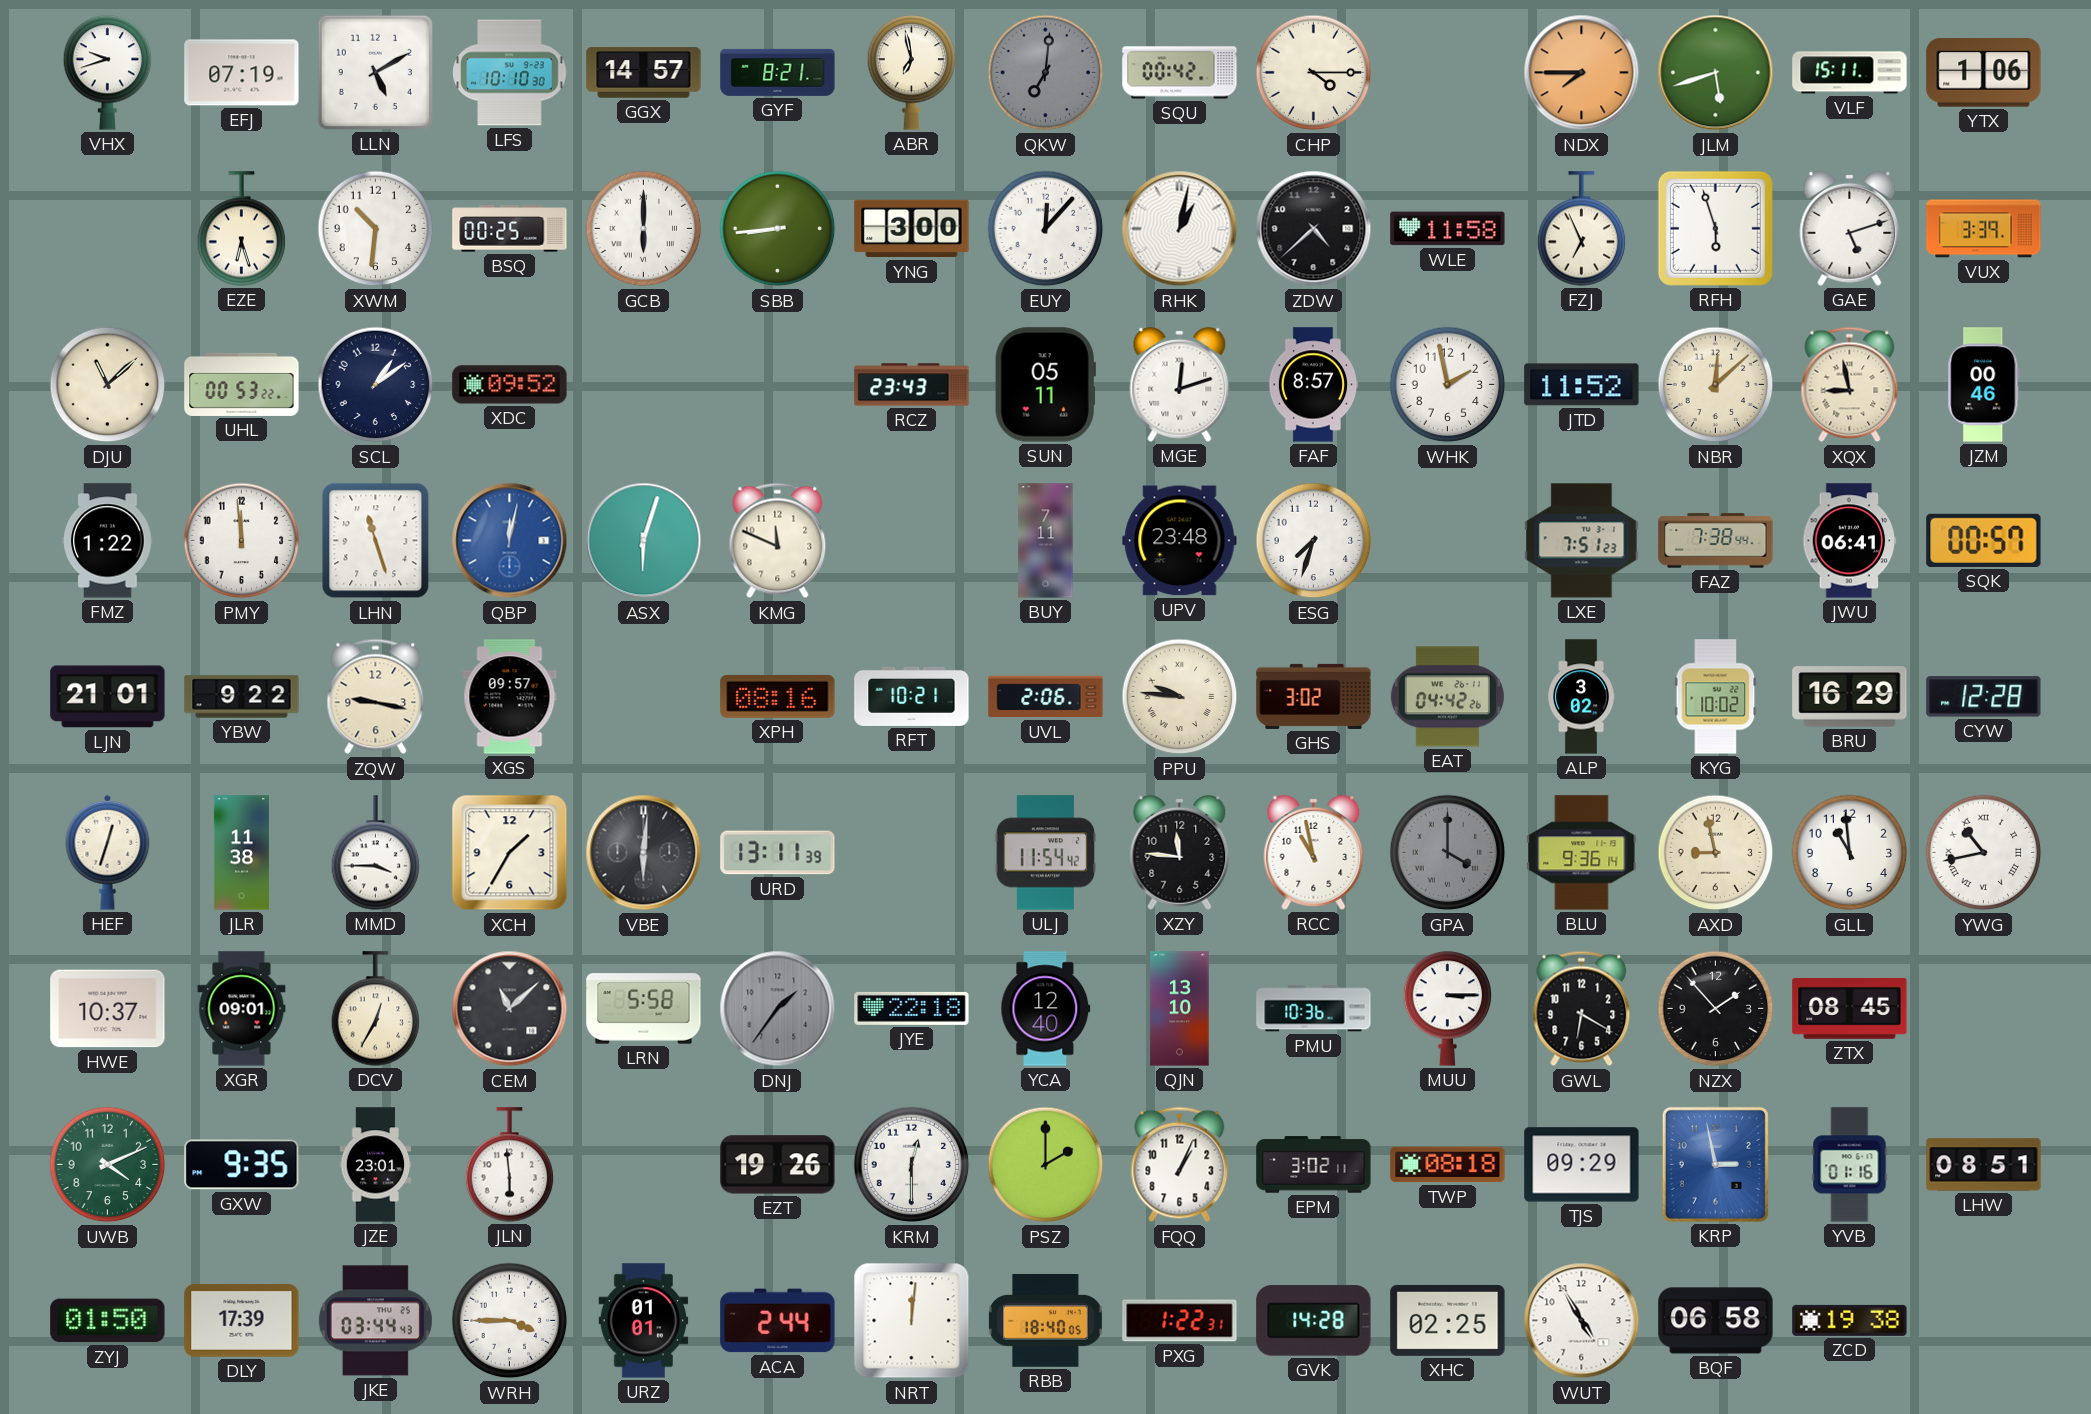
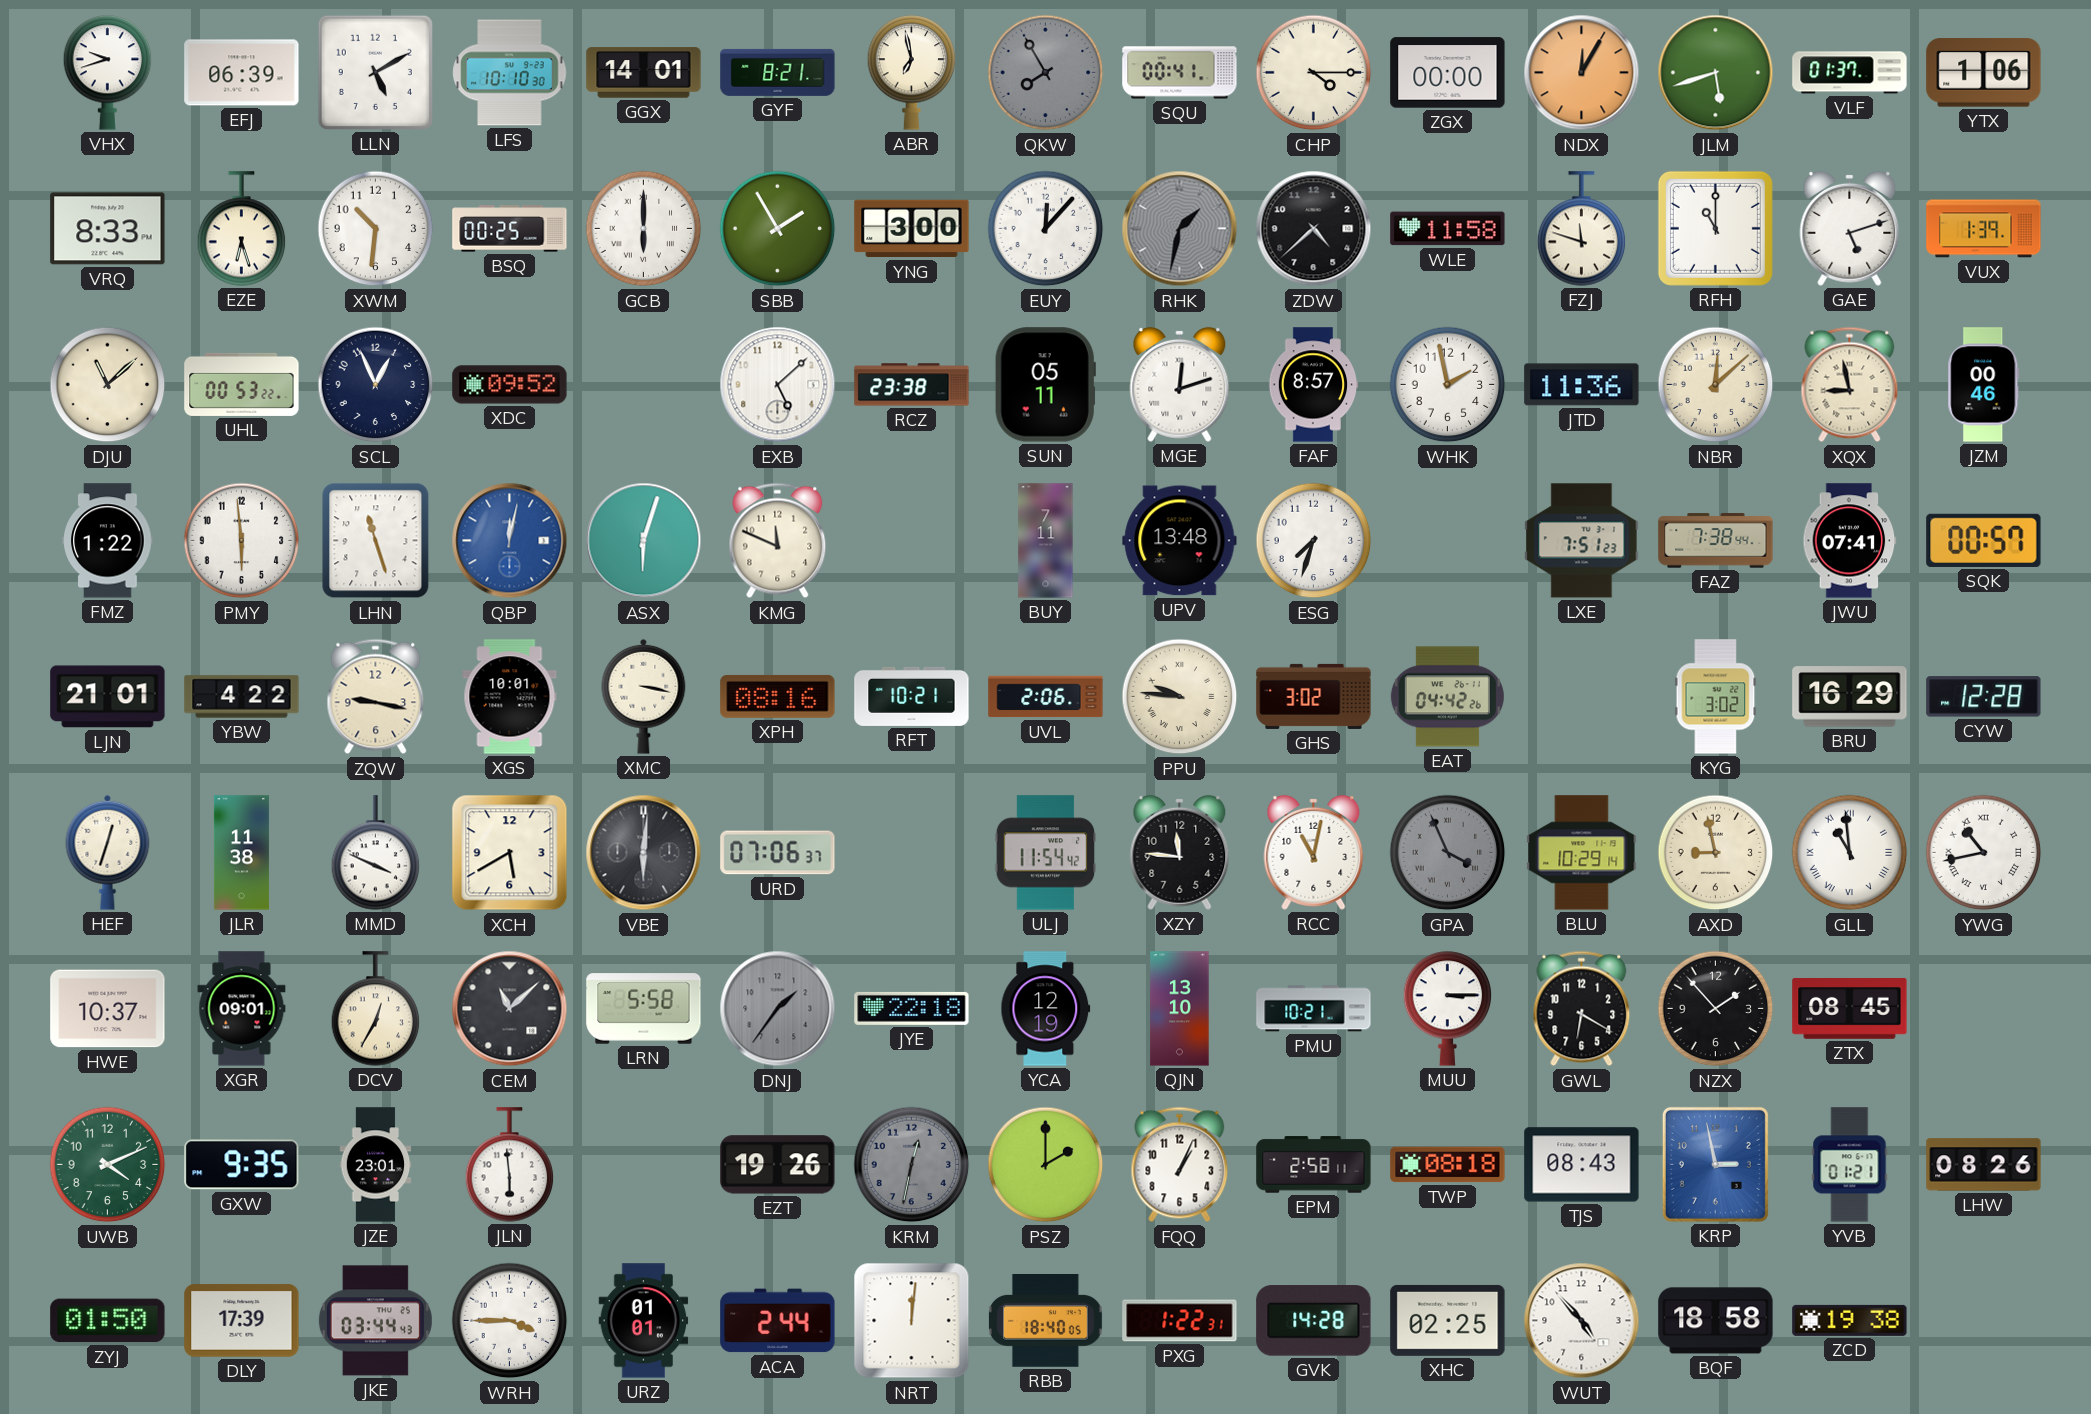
EFJ: 07:19 -> 06:39 (242, 73)
GGX: 14:57 -> 14:01 (644, 73)
QKW: 7:01 -> 7:55 (1046, 73)
SQU: 00:42 -> 00:41 (1180, 73)
ZGX: none -> 00:00 (1448, 73)
NDX: 7:45 -> 12:05 (1582, 73)
VLF: 15:11 -> 01:37 (1850, 73)
VRQ: none -> 8:33 (108, 229)
SBB: 8:44 -> 1:55 (778, 229)
RHK: 1:02 -> 1:32 (1180, 229)
RHK dial: white -> grey (1180, 229)
FZJ: 6:56 -> 11:48 (1582, 229)
RFH: 5:57 -> 11:00 (1715, 228)
VUX: 3:39 -> 1:39 (1984, 229)
SCL: 1:09 -> 12:56 (376, 385)
EXB: none -> 5:08 (778, 385)
RCZ: 23:43 -> 23:38 (912, 385)
JTD: 11:52 -> 11:36 (1582, 385)
PMY: 11:59 -> 5:59 (242, 541)
UPV: 23:48 -> 13:48 (1180, 541)
JWU: 06:41 -> 07:41 (1850, 541)
YBW: 9:22 -> 4:22 (242, 697)
XGS: 09:57 -> 10:01 (510, 697)
XMC: none -> 3:17 (644, 696)
ALP: 3:02 -> none (1581, 697)
KYG: 10:02 -> 3:02 (1716, 697)
MMD: 3:45 -> 3:49 (376, 853)
XCH: 1:35 -> 5:40 (510, 853)
URD: 13:11 -> 07:06 (778, 853)
RCC: 10:58 -> 11:02 (1314, 852)
GPA: 4:00 -> 3:56 (1448, 853)
BLU: 9:36 -> 10:29 (1582, 853)
GLL numerals: Arabic -> Roman (1850, 853)
YCA: 12:40 -> 12:19 (1046, 1009)
PMU: 10:36 -> 10:21 (1314, 1009)
KRM: 12:30 -> 12:32 (912, 1165)
KRM dial: white -> grey (912, 1165)
EPM: 3:02 -> 2:58 (1314, 1165)
TJS: 09:29 -> 08:43 (1582, 1165)
YVB: 01:16 -> 01:21 (1850, 1165)
LHW: 08:51 -> 08:26 (1984, 1165)
WUT: 4:55 -> 4:53 (1582, 1321)
BQF: 06:58 -> 18:58 (1716, 1321)
